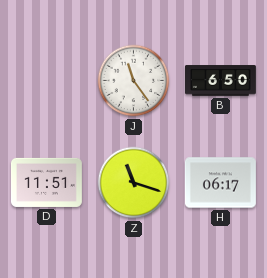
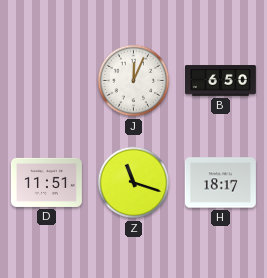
J: 11:24 -> 12:04 (134, 81)
H: 06:17 -> 18:17 (220, 183)
